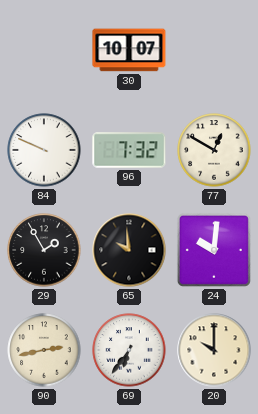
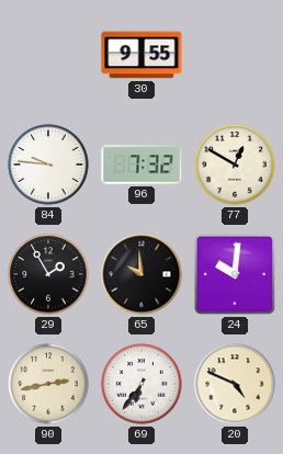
30: 10:07 -> 9:55 (141, 55)
84: 9:49 -> 9:46 (48, 164)
20: 10:00 -> 4:49 (235, 384)
